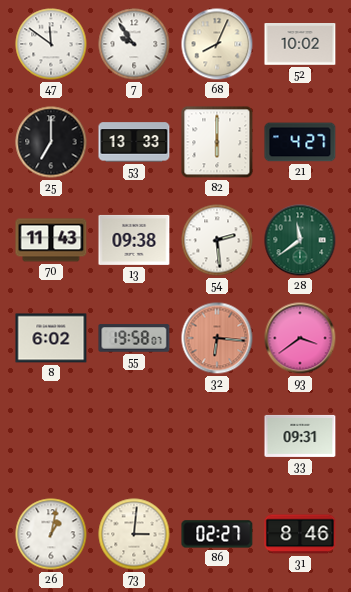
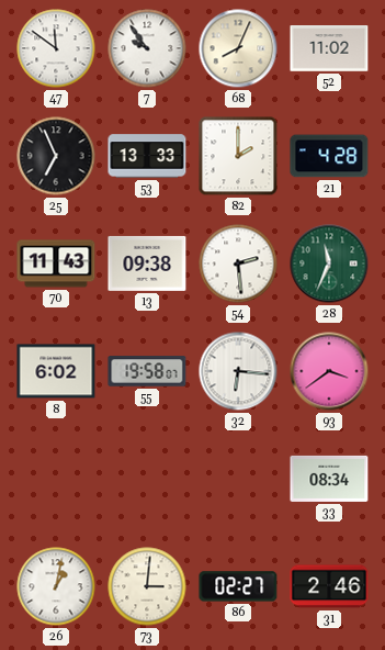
52: 10:02 -> 11:02 (329, 49)
25: 7:00 -> 6:56 (56, 156)
82: 6:00 -> 2:00 (238, 156)
21: 4:27 -> 4:28 (329, 156)
28: 11:39 -> 11:34 (329, 264)
32 dial: salmon -> white (238, 371)
33: 09:31 -> 08:34 (329, 479)
31: 8:46 -> 2:46 (329, 586)
